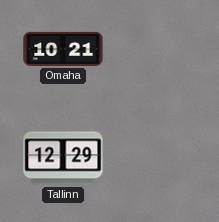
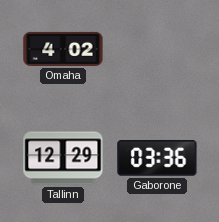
Omaha: 10:21 -> 4:02 (63, 49)
Gaborone: none -> 03:36 (157, 158)
